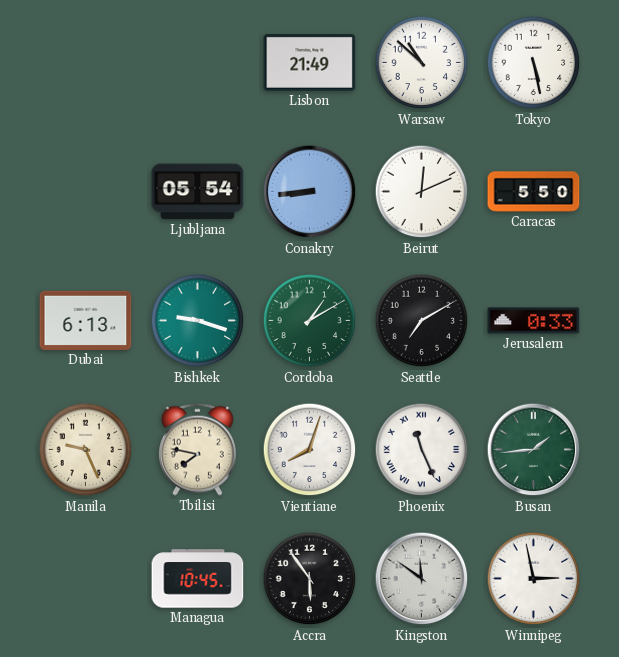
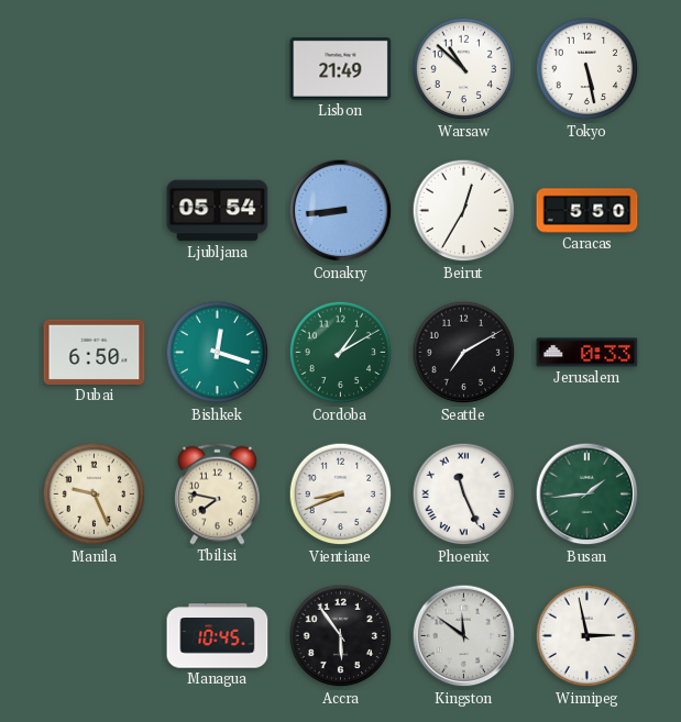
Beirut: 12:11 -> 12:35 (464, 211)
Dubai: 6:13 -> 6:50 (95, 352)
Bishkek: 9:18 -> 12:18 (218, 353)
Vientiane: 8:03 -> 8:41 (341, 495)
